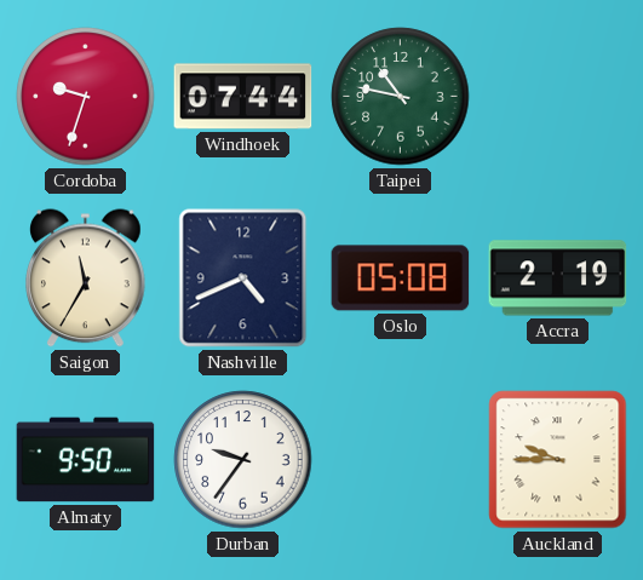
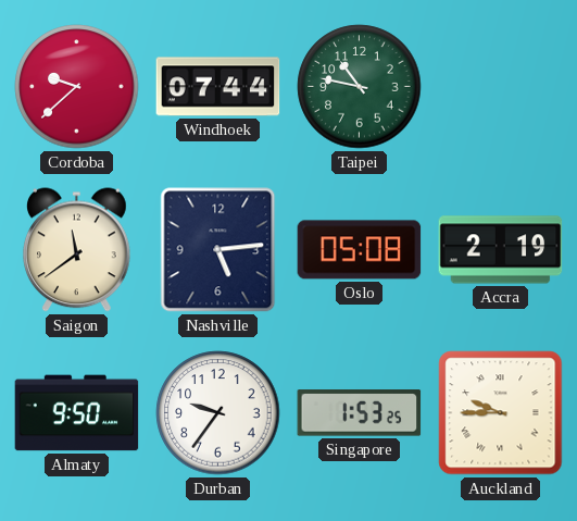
Cordoba: 9:33 -> 9:38 (77, 87)
Saigon: 11:35 -> 11:39 (77, 250)
Nashville: 4:41 -> 5:14 (218, 250)
Singapore: none -> 1:53 (360, 413)
